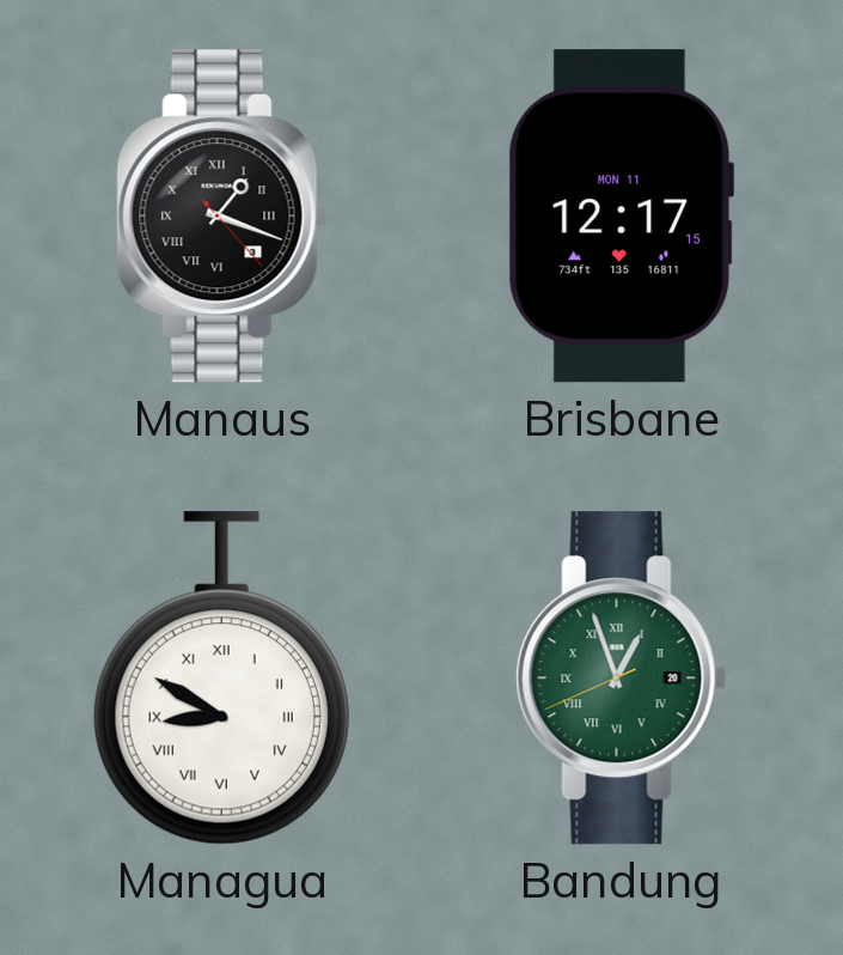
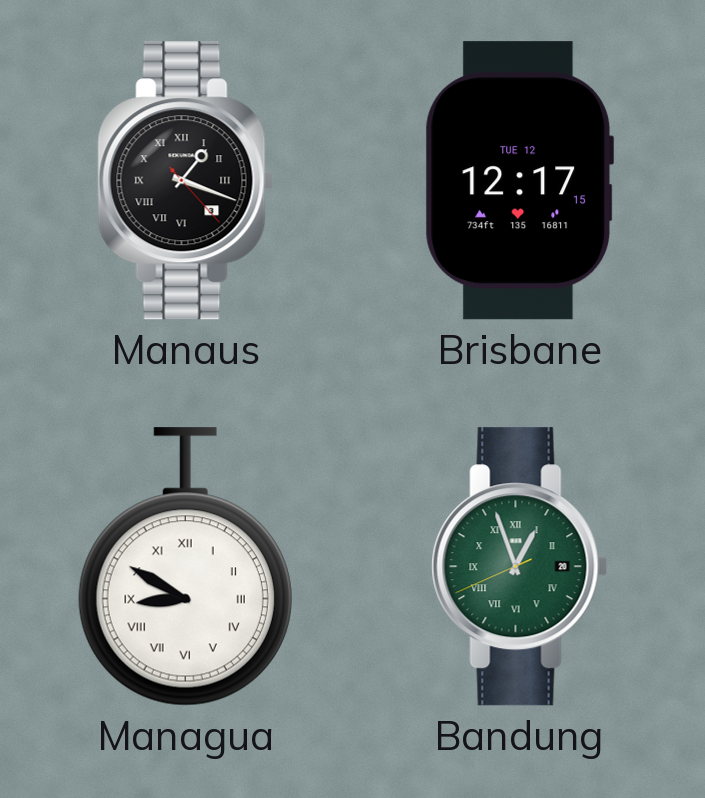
Brisbane date: MON 11 -> TUE 12 (519, 181)
